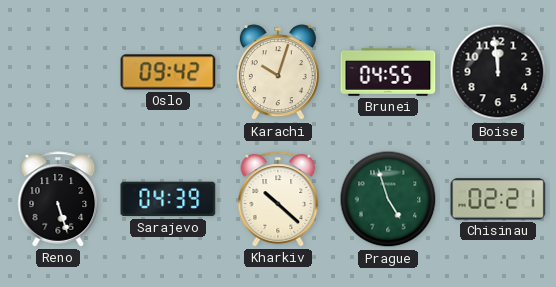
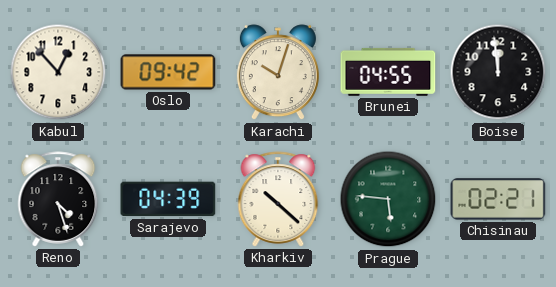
Kabul: none -> 12:53 (58, 72)
Reno: 5:27 -> 4:27 (58, 199)
Prague: 4:57 -> 5:46 (388, 199)
